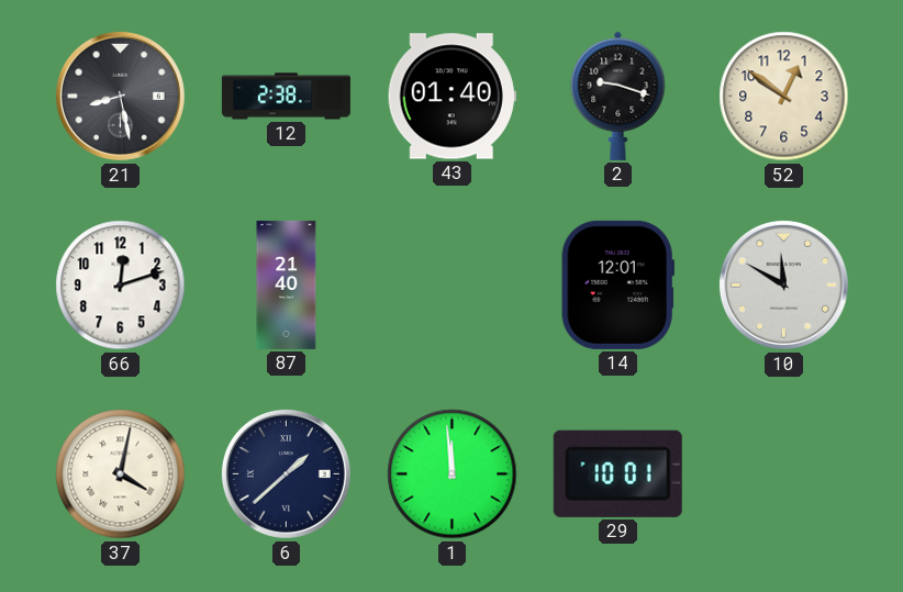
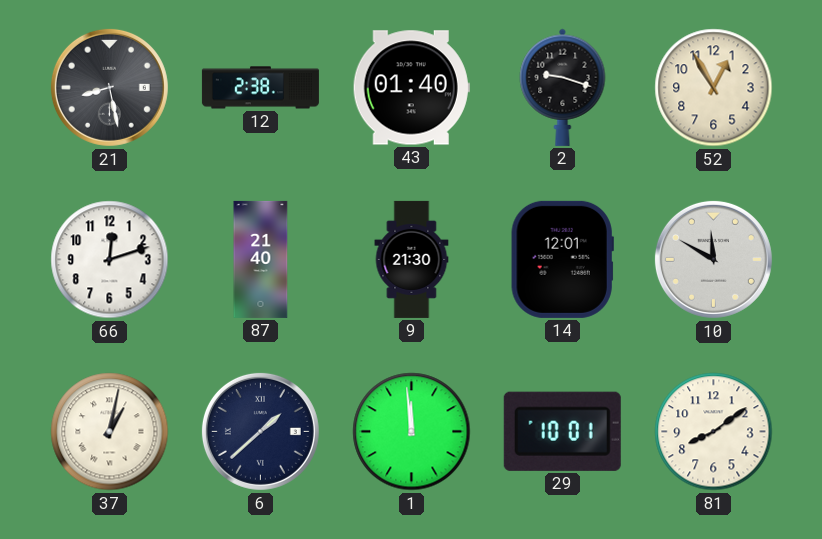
52: 12:51 -> 12:55 (714, 88)
9: none -> 21:30 (412, 259)
37: 4:02 -> 1:02 (110, 432)
81: none -> 8:09 (714, 432)
